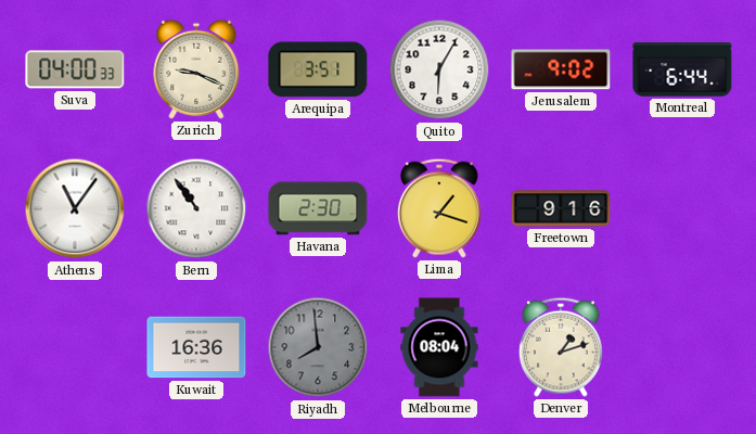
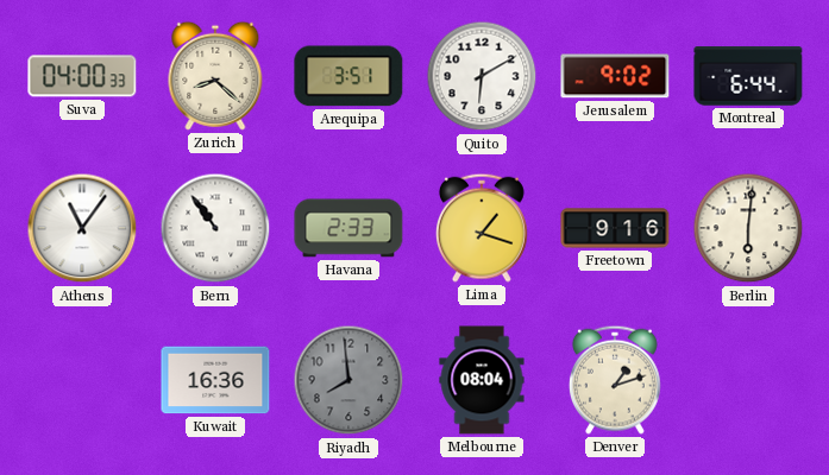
Zurich: 9:19 -> 8:22 (215, 76)
Quito: 6:05 -> 6:10 (482, 76)
Havana: 2:30 -> 2:33 (348, 228)
Berlin: none -> 6:01 (748, 228)
